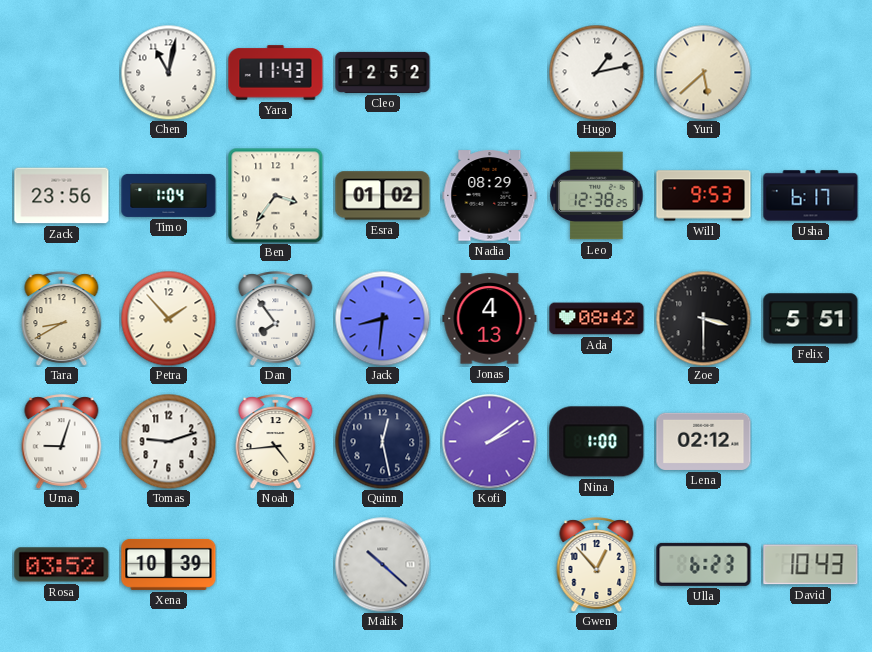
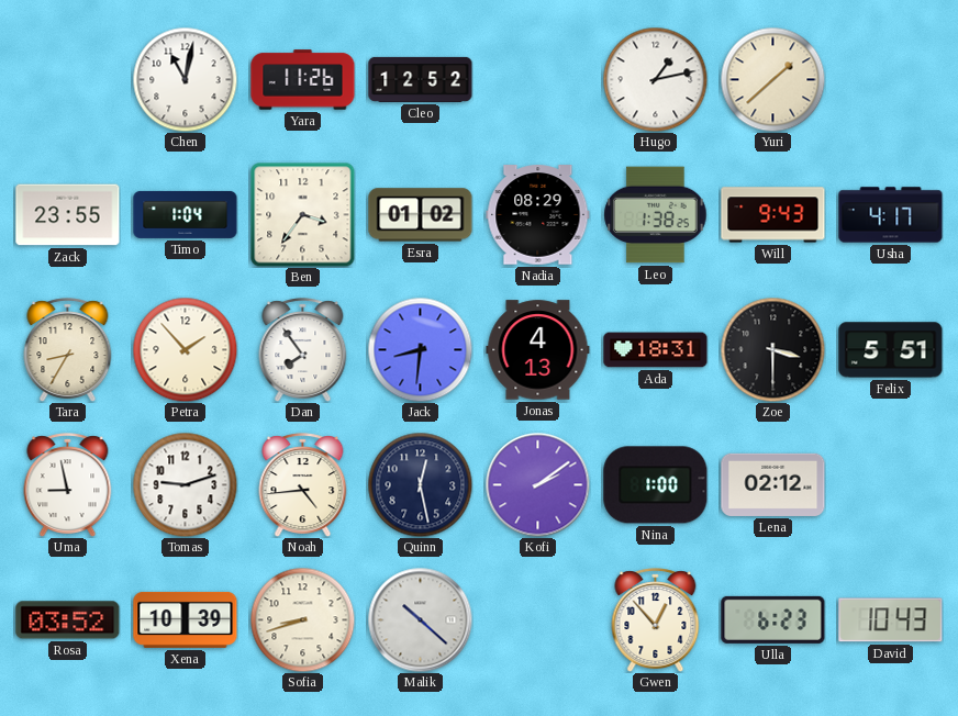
Yara: 11:43 -> 11:26 (303, 80)
Yuri: 5:38 -> 1:38 (772, 79)
Zack: 23:56 -> 23:55 (68, 215)
Leo: 12:38 -> 1:38 (656, 215)
Will: 9:53 -> 9:43 (773, 215)
Usha: 6:17 -> 4:17 (891, 215)
Tara: 8:40 -> 8:35 (68, 349)
Ada: 08:42 -> 18:31 (656, 350)
Uma: 9:03 -> 8:58 (68, 484)
Sofia: none -> 8:42 (302, 619)
